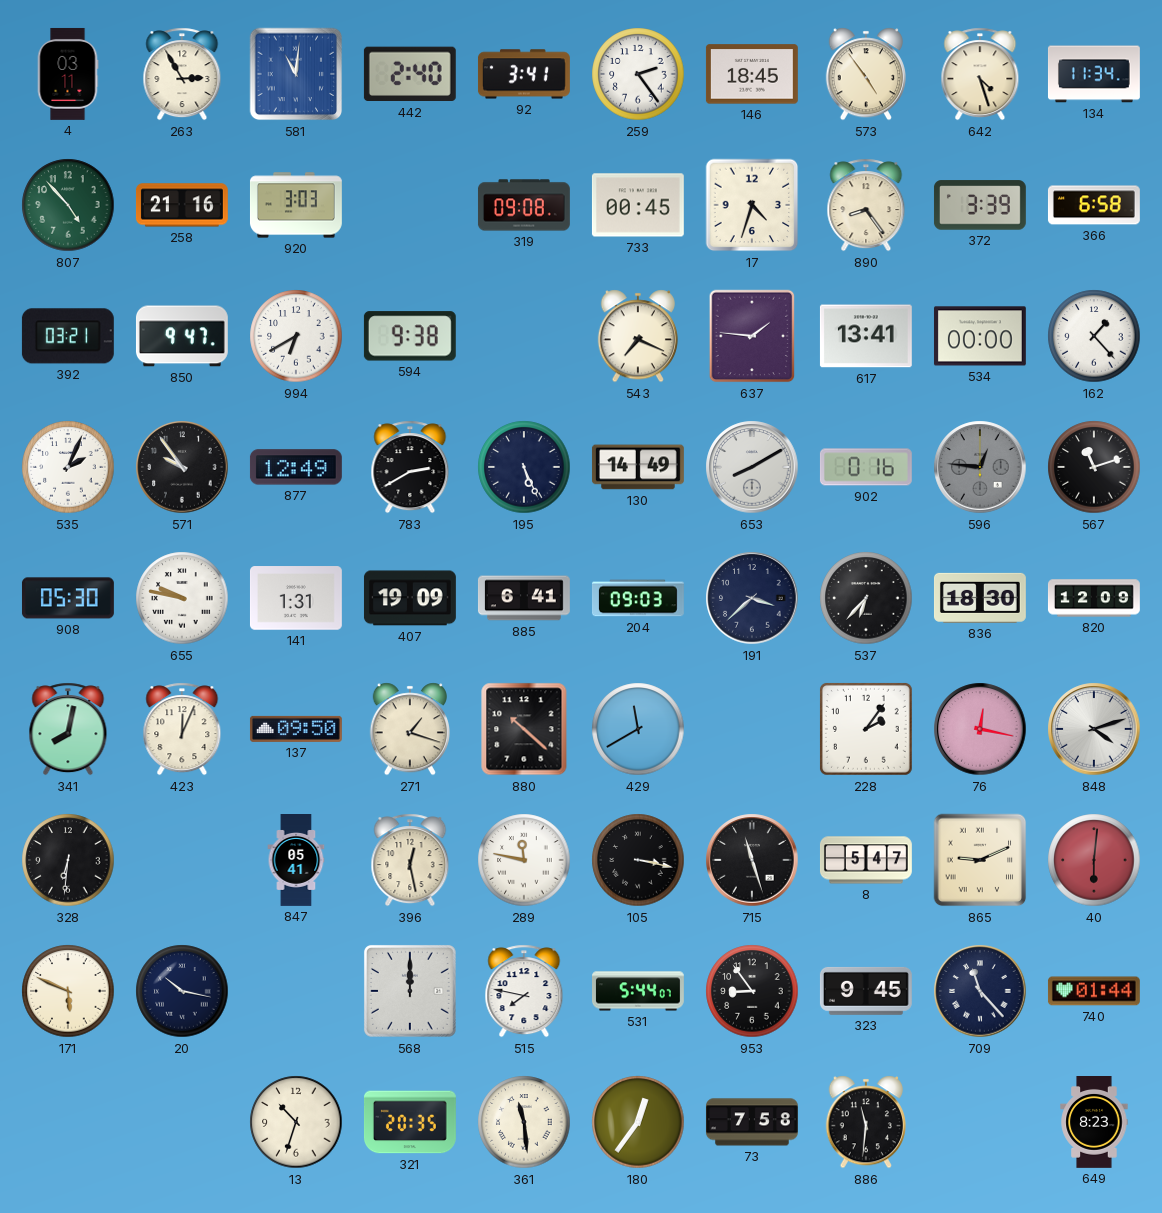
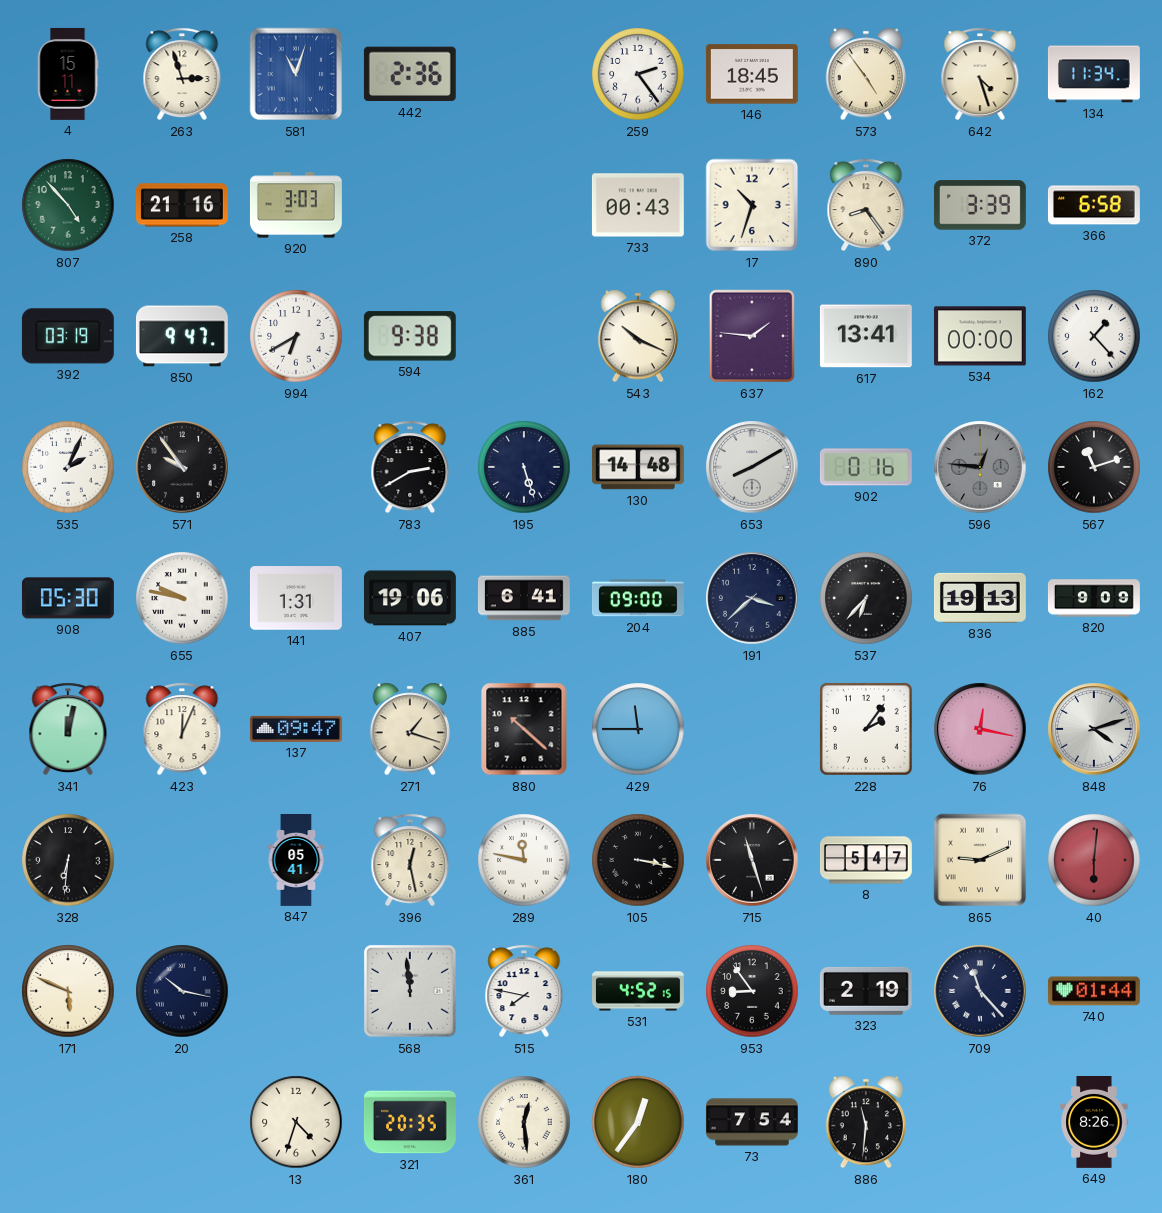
4: 03:11 -> 15:11 (68, 74)
263: 2:55 -> 2:57 (182, 74)
581: 11:01 -> 11:03 (296, 74)
442: 2:40 -> 2:36 (410, 74)
92: 3:41 -> none (524, 74)
319: 09:08 -> none (524, 205)
733: 00:45 -> 00:43 (638, 205)
17: 4:33 -> 10:33 (752, 205)
392: 03:21 -> 03:19 (68, 336)
543: 7:19 -> 10:19 (638, 336)
877: 12:49 -> none (296, 467)
195: 5:26 -> 5:27 (524, 467)
130: 14:49 -> 14:48 (638, 467)
407: 19:09 -> 19:06 (410, 598)
204: 09:03 -> 09:00 (638, 598)
836: 18:30 -> 19:13 (980, 598)
820: 12:09 -> 9:09 (1094, 598)
341: 8:02 -> 12:02 (68, 729)
137: 09:50 -> 09:47 (296, 729)
429: 11:40 -> 11:45 (638, 729)
568: 12:00 -> 11:59 (410, 991)
531: 5:44 -> 4:52 (639, 991)
323: 9:45 -> 2:19 (866, 991)
13: 10:33 -> 4:33 (296, 1122)
361: 11:29 -> 12:29 (524, 1122)
73: 7:58 -> 7:54 (752, 1122)
649: 8:23 -> 8:26 (1094, 1123)
